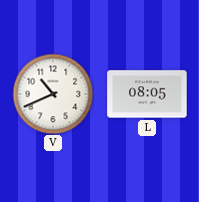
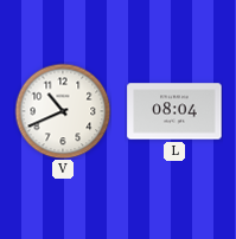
L: 08:05 -> 08:04 (174, 111)
